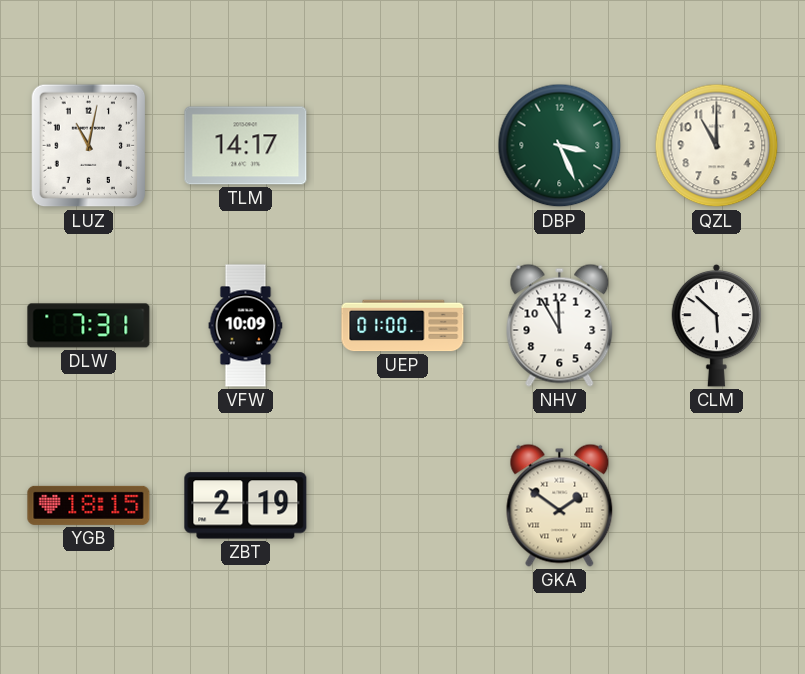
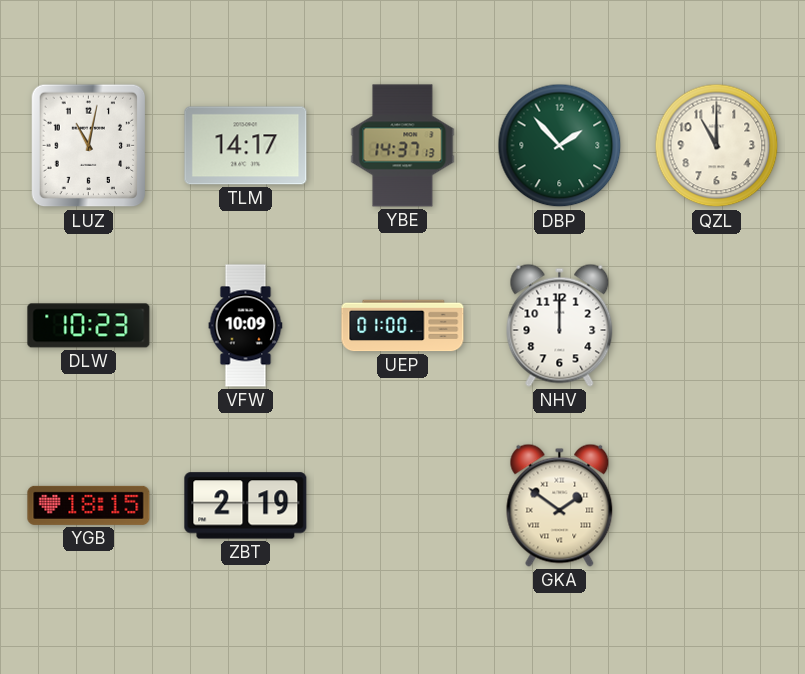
YBE: none -> 14:37 (403, 146)
DBP: 3:26 -> 1:53 (560, 146)
DLW: 7:31 -> 10:23 (89, 326)
NHV: 11:55 -> 12:00 (560, 325)
CLM: 5:52 -> none (717, 325)
